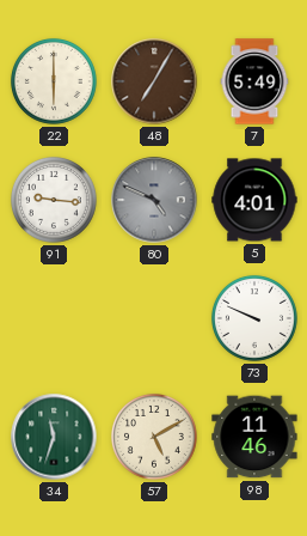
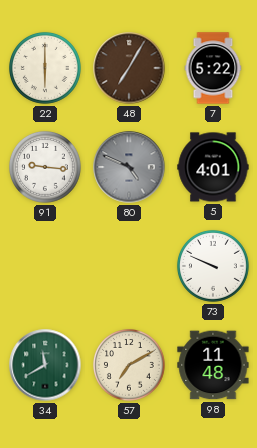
7: 5:49 -> 5:22 (213, 68)
34: 11:33 -> 11:40 (45, 365)
57: 5:10 -> 7:10 (129, 365)
98: 11:46 -> 11:48 (213, 365)
